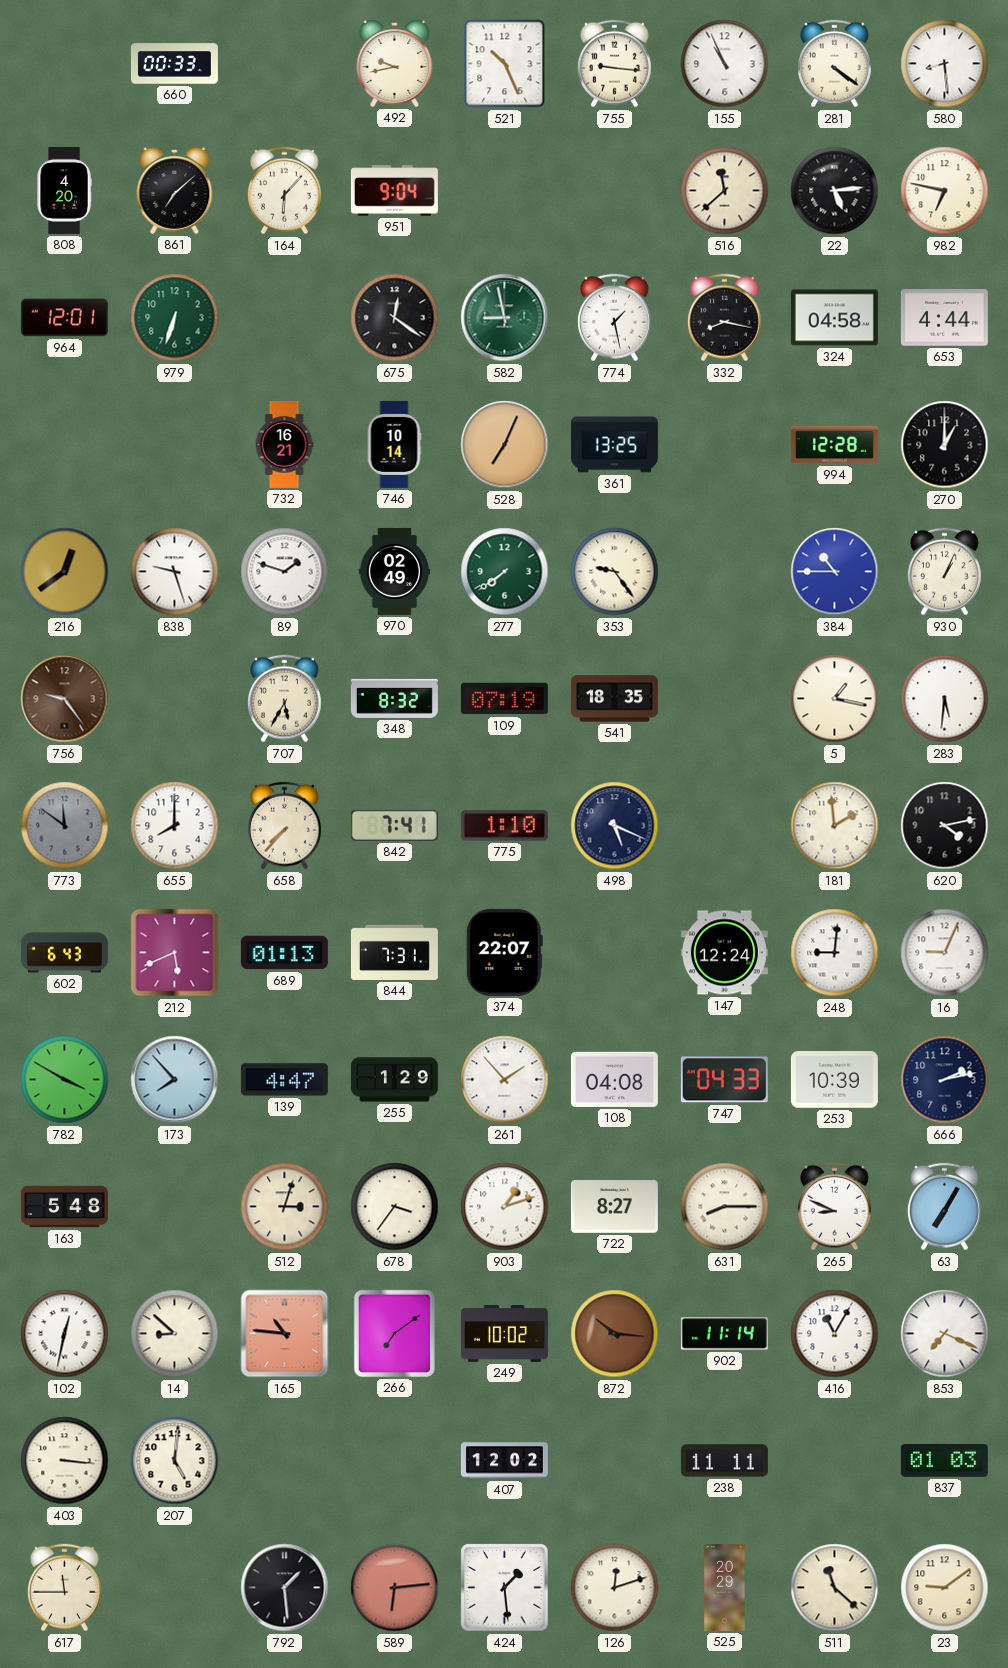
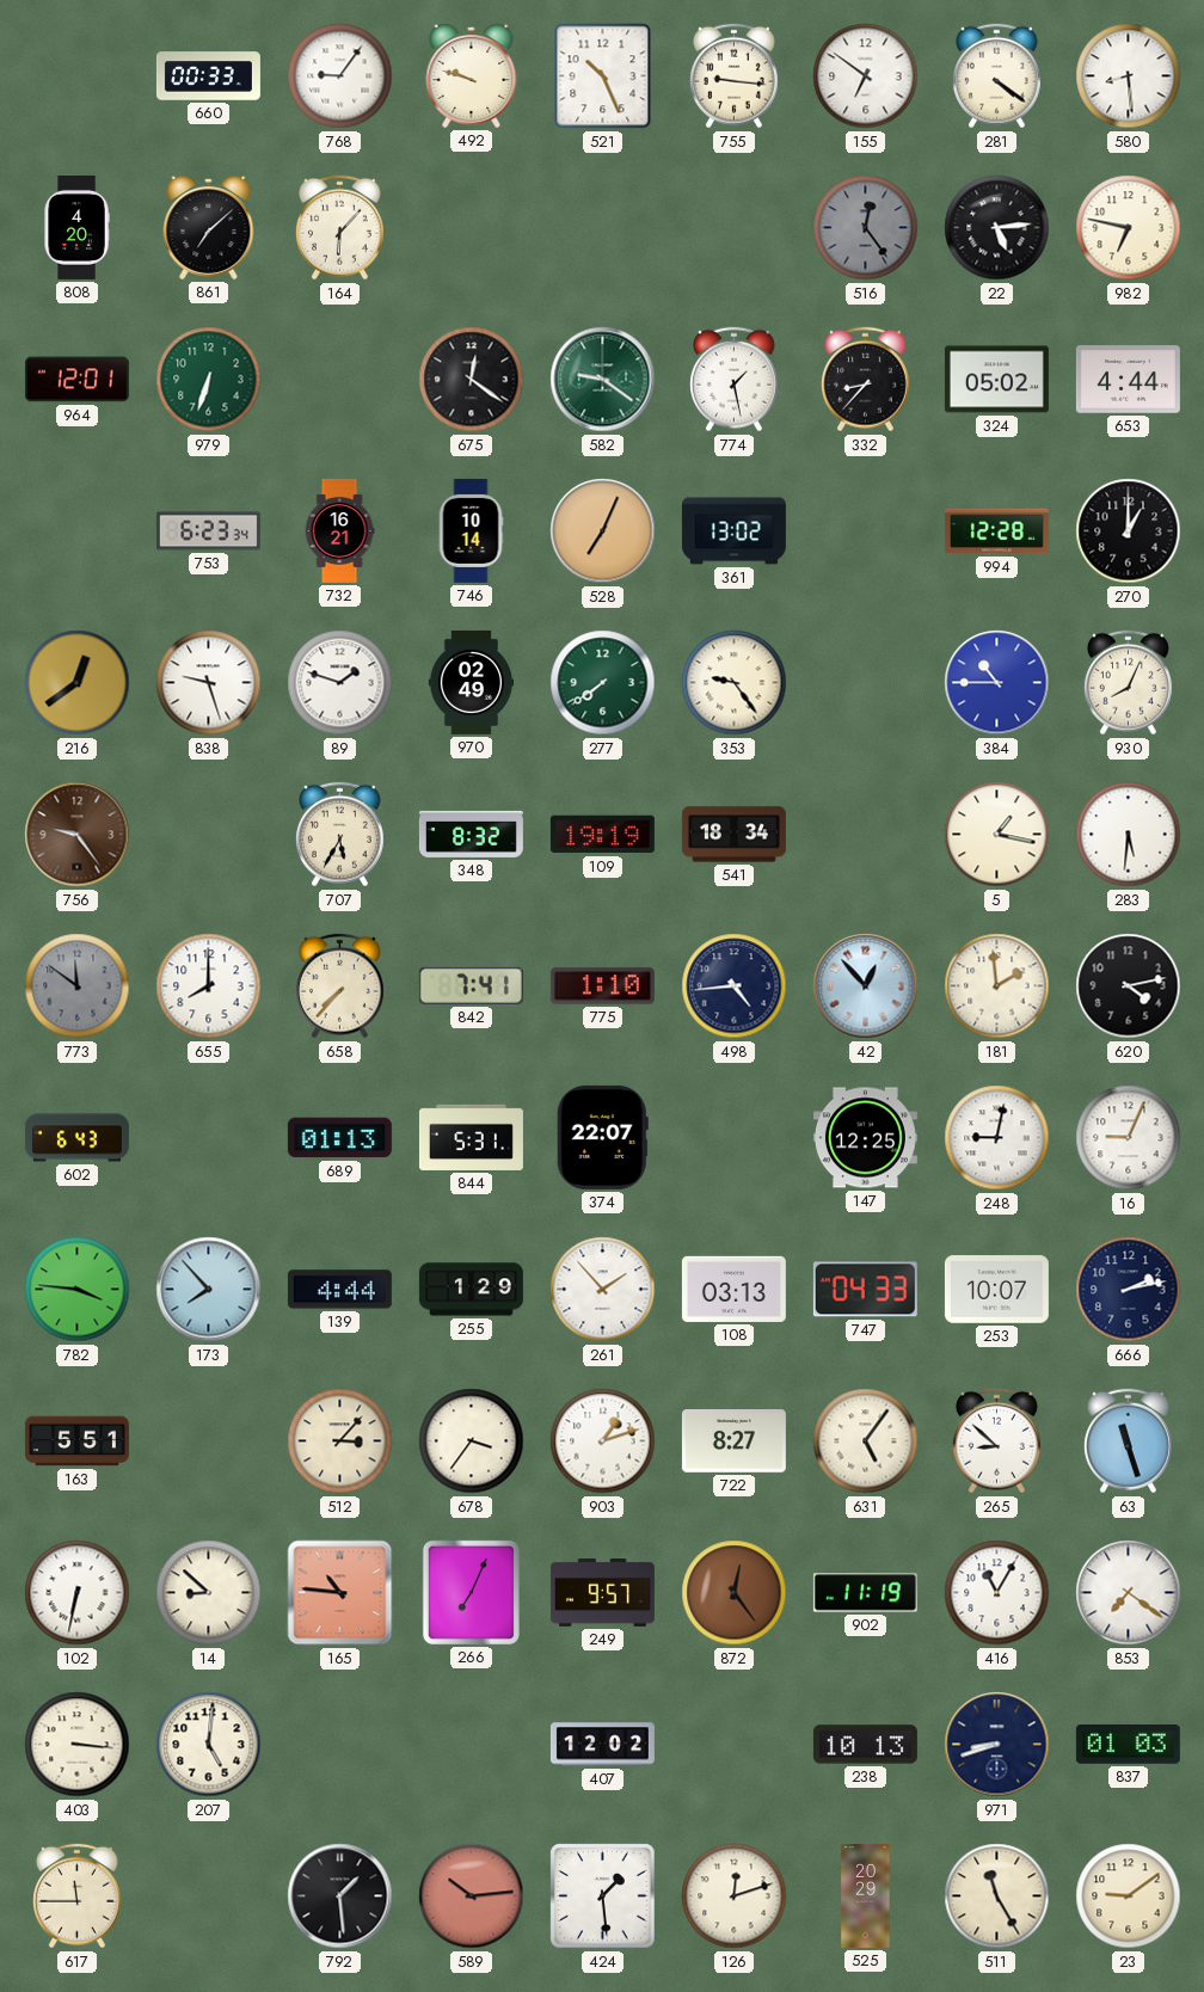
768: none -> 9:06 (340, 76)
492: 9:43 -> 9:48 (472, 76)
155: 10:56 -> 6:51 (866, 76)
951: 9:04 -> none (394, 191)
516: 11:38 -> 12:24 (866, 228)
516 dial: cream -> grey (866, 228)
582: 8:58 -> 9:21 (603, 380)
332: 8:17 -> 8:37 (866, 380)
324: 04:58 -> 05:02 (996, 380)
753: none -> 6:23 (208, 531)
361: 13:25 -> 13:02 (733, 531)
930: 1:04 -> 8:04 (1129, 683)
109: 07:19 -> 19:19 (602, 835)
541: 18:35 -> 18:34 (733, 835)
498: 5:19 -> 4:44 (735, 986)
42: none -> 12:53 (866, 986)
212: 5:41 -> none (175, 953)
844: 7:31 -> 5:31 (471, 1137)
147: 12:24 -> 12:25 (865, 1138)
248: 9:01 -> 9:02 (997, 1138)
782: 3:50 -> 3:46 (78, 1290)
139: 4:47 -> 4:44 (339, 1290)
108: 04:08 -> 03:13 (733, 1289)
253: 10:39 -> 10:07 (996, 1290)
163: 5:48 -> 5:51 (76, 1441)
512: 3:03 -> 3:07 (340, 1441)
631: 8:15 -> 5:06 (866, 1441)
265: 8:49 -> 8:52 (997, 1441)
63: 7:05 -> 11:27 (1129, 1441)
102: 12:32 -> 6:32 (78, 1593)
266: 7:09 -> 7:04 (471, 1592)
249: 10:02 -> 9:57 (602, 1593)
872: 10:16 -> 12:24 (735, 1593)
902: 11:14 -> 11:19 (865, 1593)
853: 7:19 -> 7:21 (1129, 1593)
238: 11:11 -> 10:13 (865, 1745)
971: none -> 8:42 (997, 1745)
589: 6:14 -> 10:14 (472, 1896)
511: 11:22 -> 11:25 (997, 1896)
